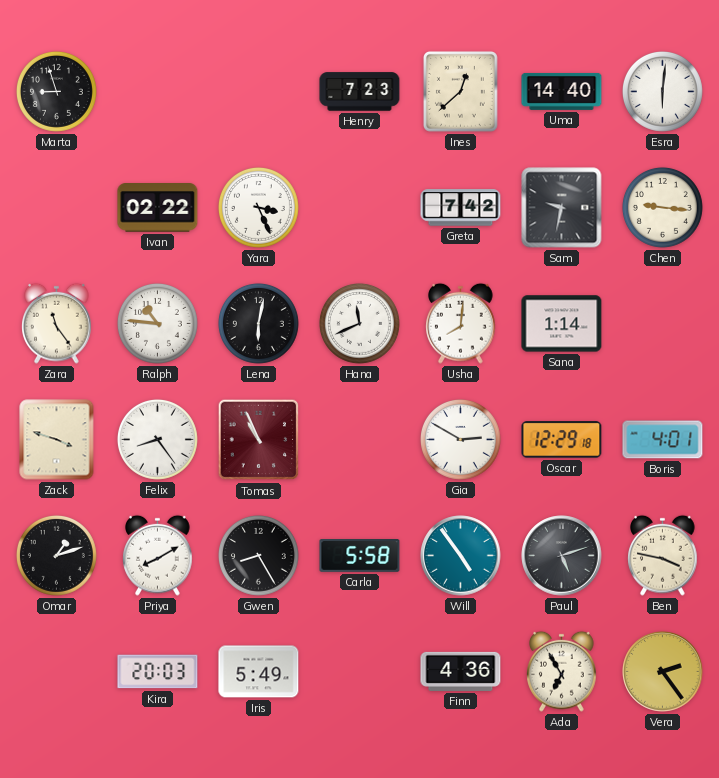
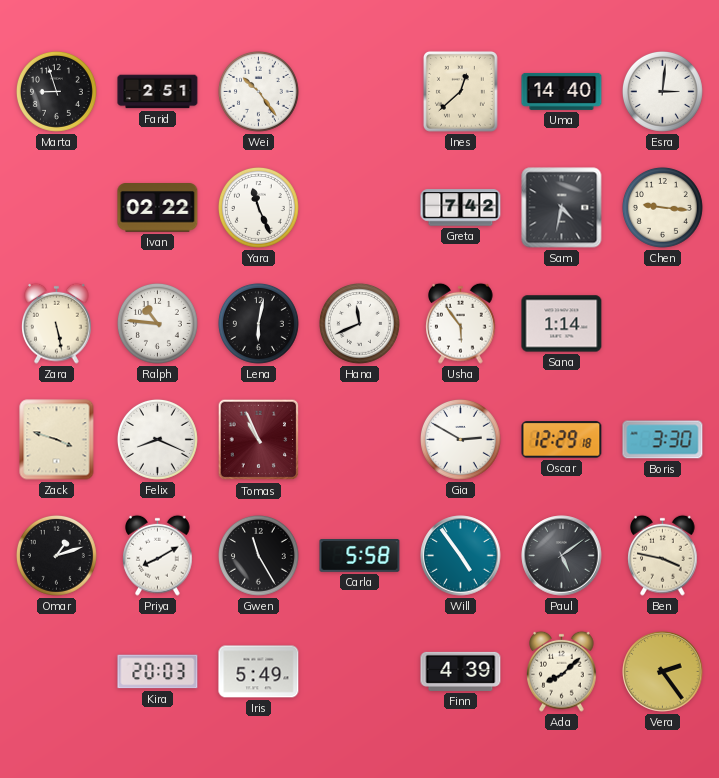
Farid: none -> 2:51 (158, 92)
Wei: none -> 10:24 (258, 91)
Henry: 7:23 -> none (360, 92)
Esra: 6:01 -> 3:01 (662, 91)
Yara: 3:26 -> 11:26 (258, 207)
Sam: 9:32 -> 4:32 (562, 208)
Zara: 11:24 -> 5:28 (57, 323)
Usha: 8:01 -> 5:54 (461, 323)
Felix: 8:24 -> 8:19 (157, 439)
Boris: 4:01 -> 3:30 (663, 440)
Gwen: 8:25 -> 11:25 (258, 555)
Paul: 5:12 -> 5:09 (562, 556)
Finn: 4:36 -> 4:39 (461, 671)
Ada: 6:55 -> 8:08 (562, 671)
